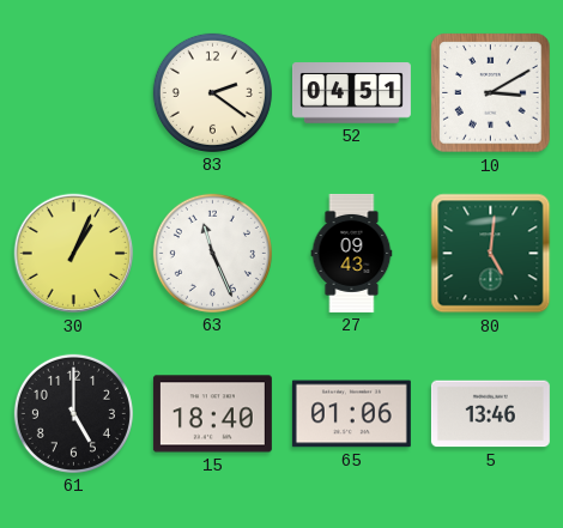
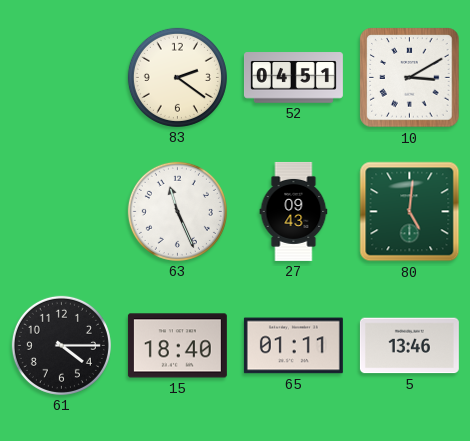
30: 1:04 -> none (74, 254)
61: 5:00 -> 4:15 (61, 345)
65: 01:06 -> 01:11 (293, 346)
